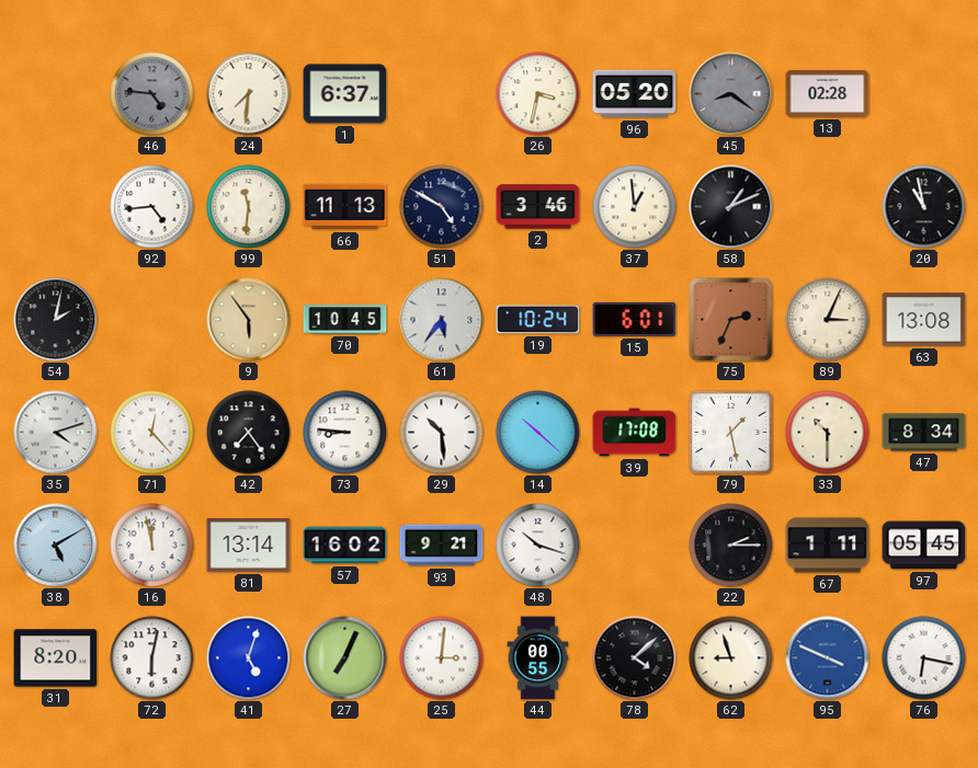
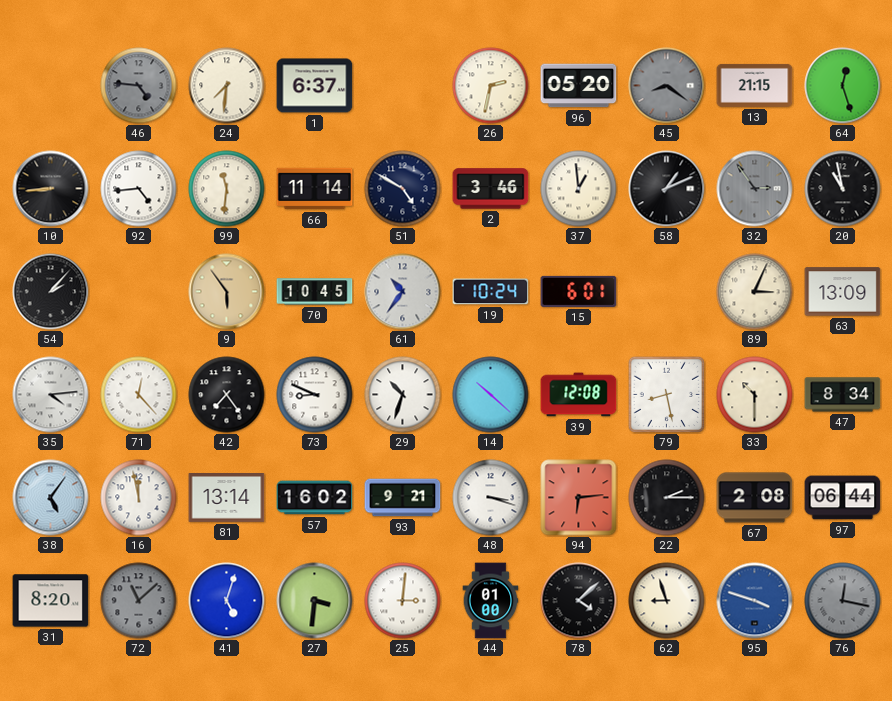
26: 3:32 -> 2:32 (491, 86)
13: 02:28 -> 21:15 (755, 85)
64: none -> 12:27 (843, 86)
10: none -> 8:44 (51, 189)
66: 11:13 -> 11:14 (315, 189)
32: none -> 2:54 (755, 189)
54: 2:02 -> 2:07 (51, 292)
61: 5:36 -> 10:36 (403, 292)
75: 2:34 -> none (731, 320)
63: 13:08 -> 13:09 (843, 292)
35: 4:12 -> 4:14 (51, 395)
73: 8:46 -> 8:49 (315, 395)
29: 10:29 -> 10:33 (403, 395)
39: 17:08 -> 12:08 (579, 395)
79: 1:28 -> 8:28 (666, 394)
38: 5:10 -> 5:06 (51, 498)
48: 10:18 -> 3:18 (491, 498)
94: none -> 6:14 (579, 498)
67: 1:11 -> 2:08 (755, 498)
97: 05:45 -> 06:44 (843, 498)
72: 6:02 -> 11:08 (139, 601)
72 dial: white -> grey (139, 601)
27: 7:04 -> 3:31 (315, 601)
44: 00:55 -> 01:00 (491, 601)
95: 3:49 -> 3:48 (755, 601)
76: 6:17 -> 12:17 (843, 601)
76 dial: white -> grey (843, 601)
